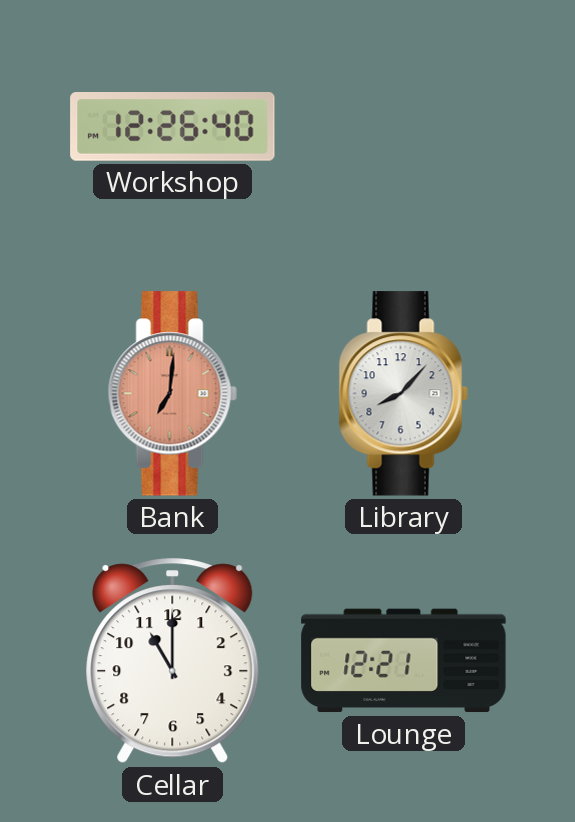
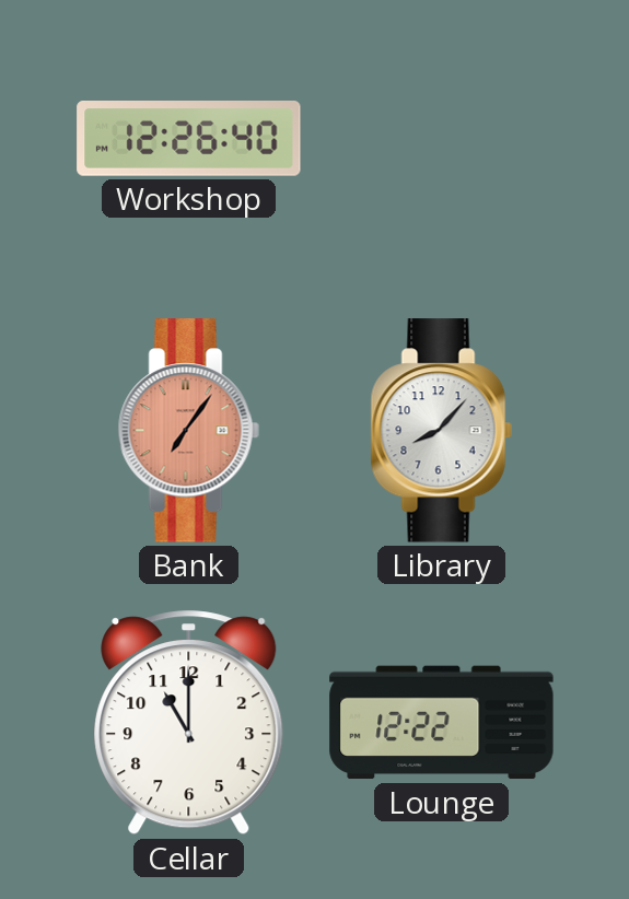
Bank: 7:01 -> 7:06 (188, 431)
Lounge: 12:21 -> 12:22 (442, 723)
